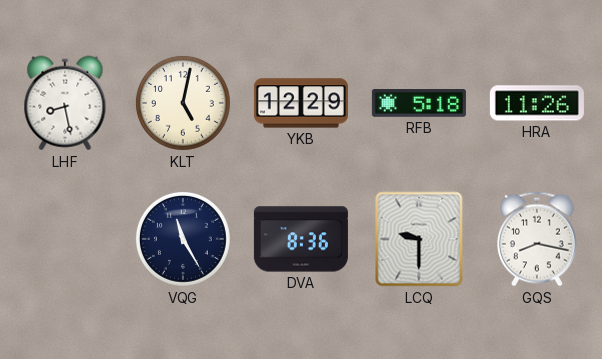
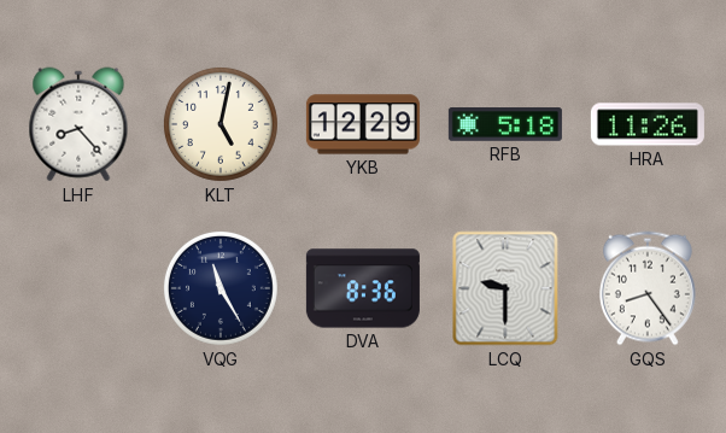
LHF: 8:28 -> 8:23 (78, 124)
GQS: 8:17 -> 8:24 (648, 288)
